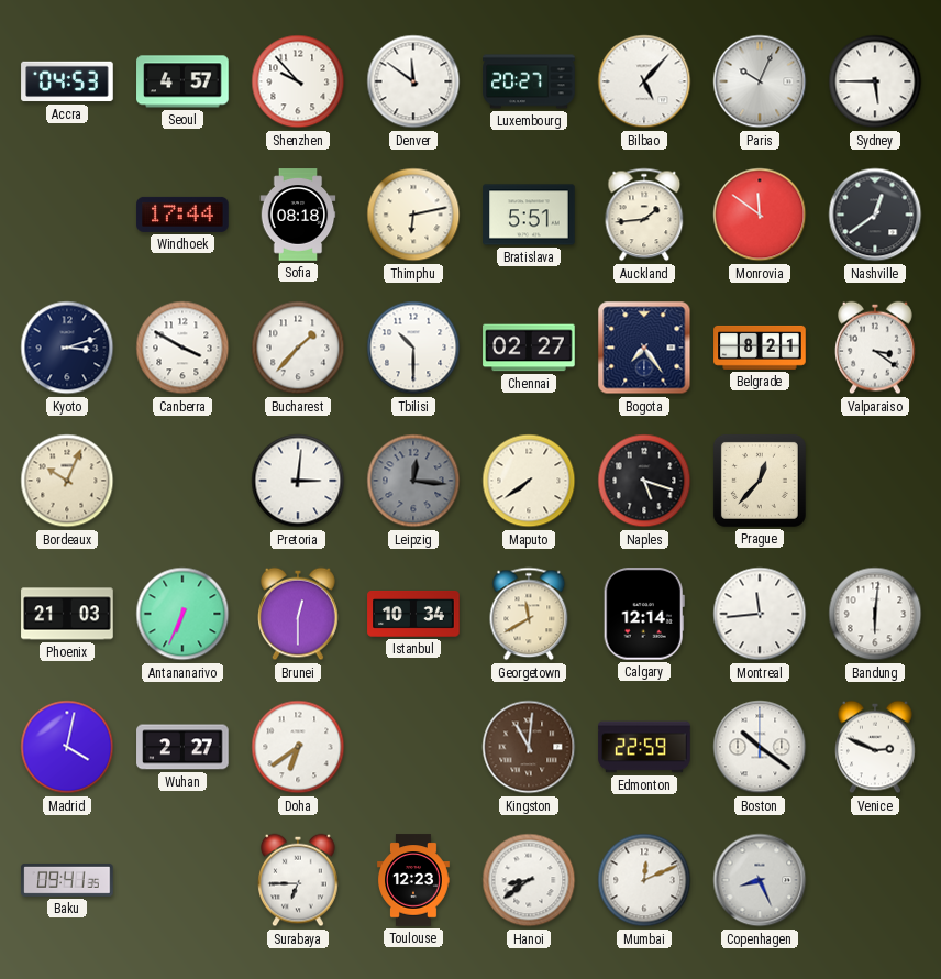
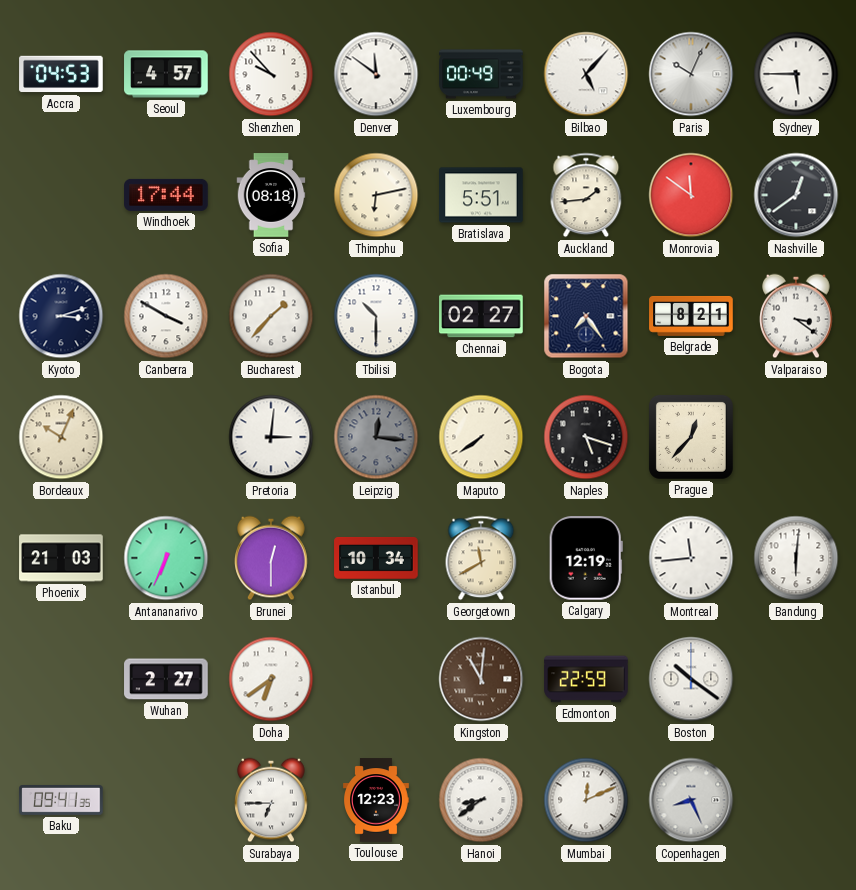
Luxembourg: 20:27 -> 00:49 (481, 74)
Calgary: 12:14 -> 12:19 (586, 558)
Madrid: 4:02 -> none (67, 747)
Venice: 2:49 -> none (875, 747)
